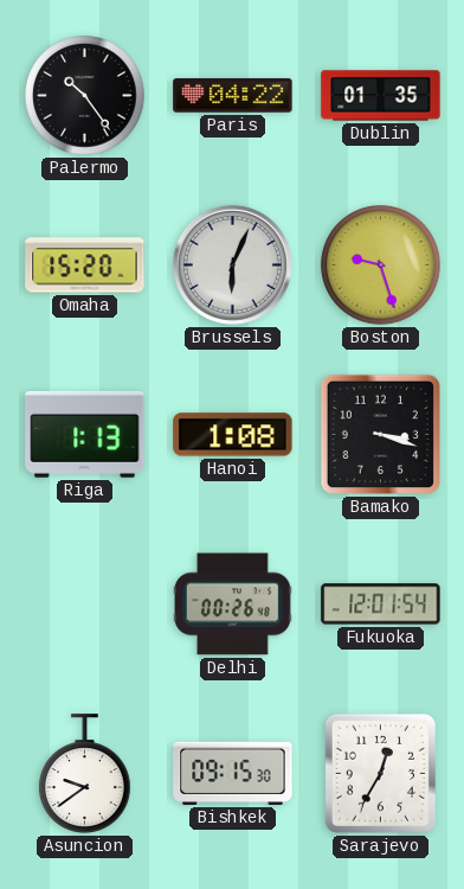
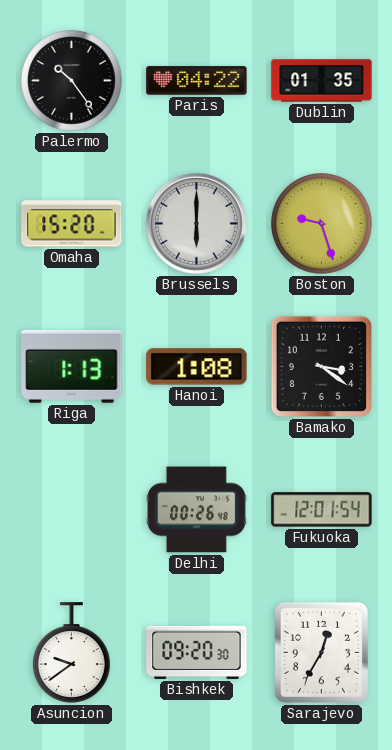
Brussels: 6:04 -> 6:00 (196, 223)
Bamako: 3:18 -> 3:21 (321, 366)
Bishkek: 09:15 -> 09:20 (197, 652)
